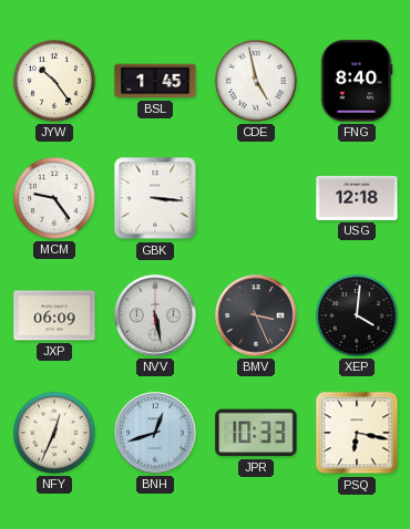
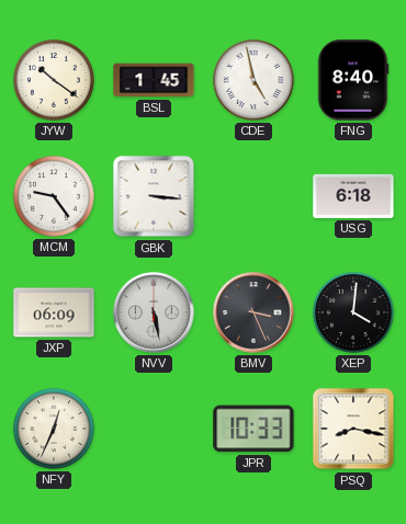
JYW: 10:24 -> 10:21 (54, 80)
USG: 12:18 -> 6:18 (353, 196)
BNH: 12:42 -> none (155, 433)
PSQ: 6:17 -> 8:17 (353, 429)
